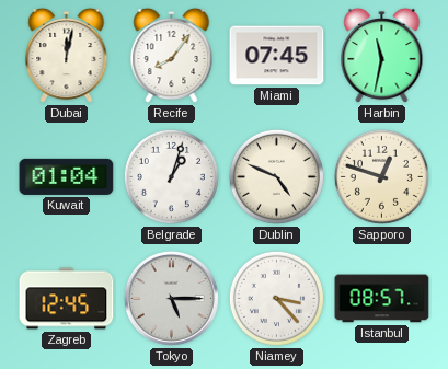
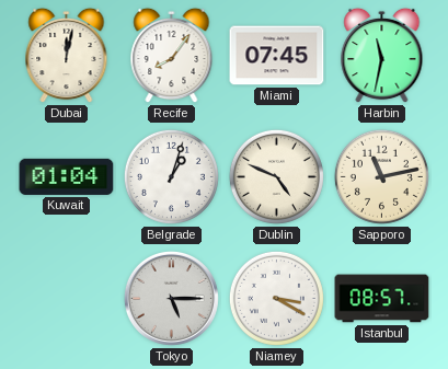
Sapporo: 12:48 -> 11:13 (381, 176)
Zagreb: 12:45 -> none (67, 299)
Niamey: 3:23 -> 3:20 (276, 298)
